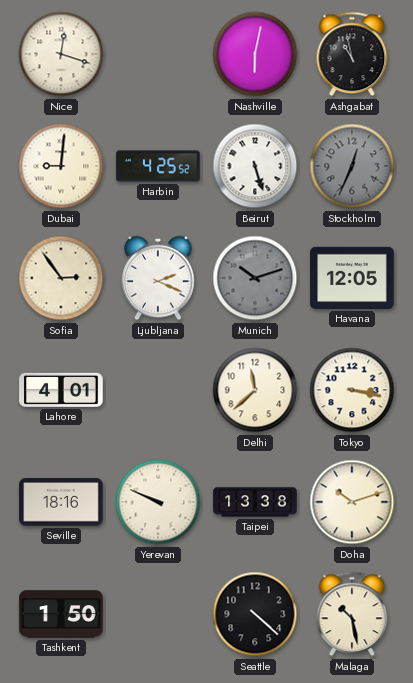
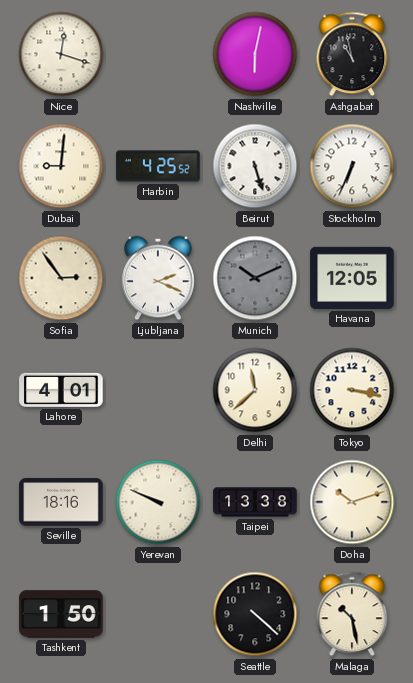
Stockholm: 12:34 -> 6:34 (352, 166)
Stockholm dial: grey -> white (352, 166)
Munich: 10:12 -> 10:11 (255, 278)
